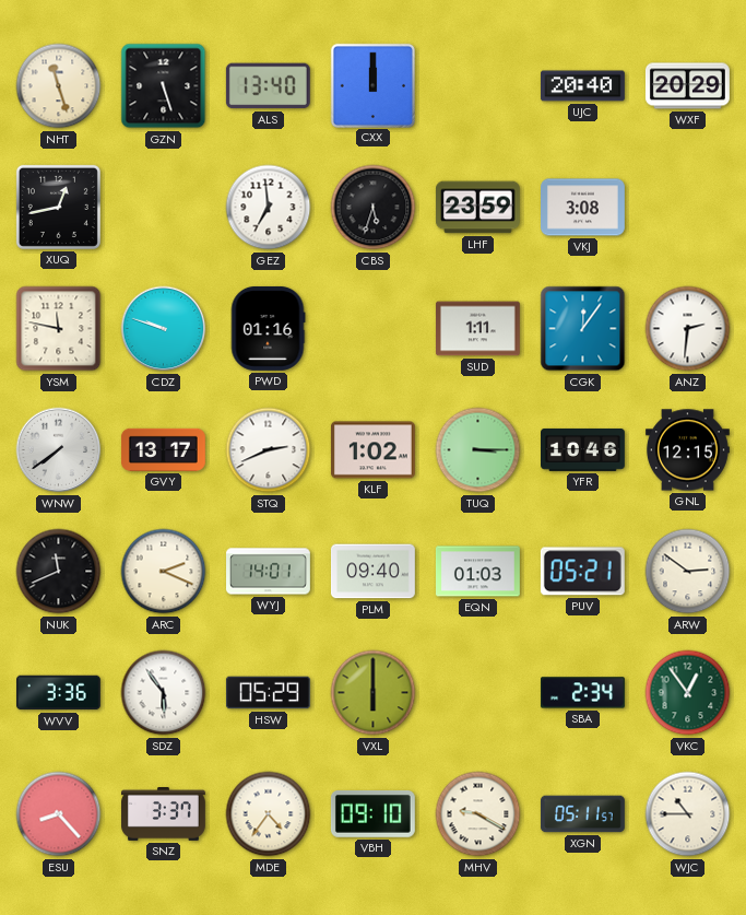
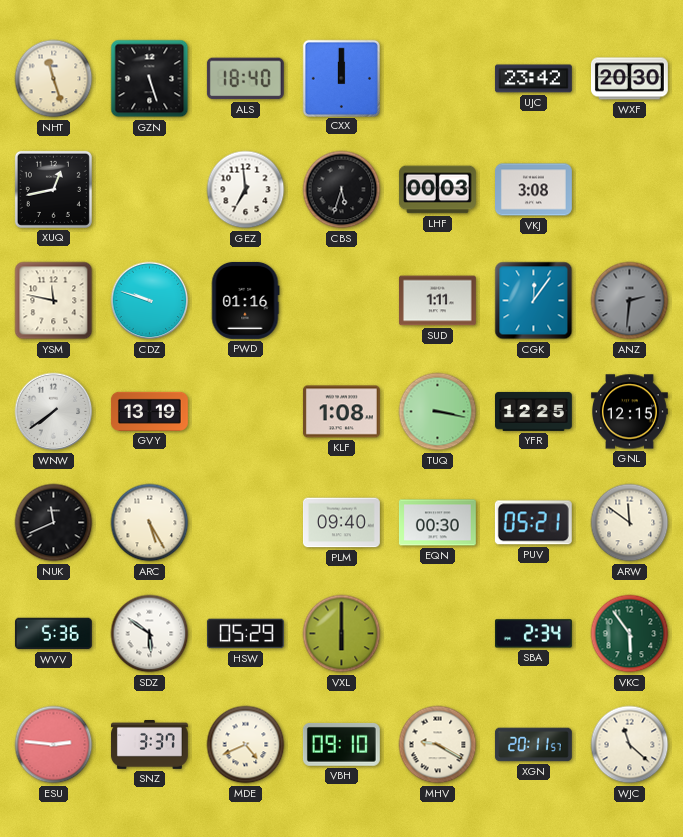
ALS: 13:40 -> 18:40 (245, 79)
UJC: 20:40 -> 23:42 (533, 79)
WXF: 20:29 -> 20:30 (629, 79)
LHF: 23:59 -> 00:03 (437, 190)
ANZ dial: white -> grey (630, 301)
GVY: 13:17 -> 13:19 (149, 411)
STQ: 2:41 -> none (269, 450)
KLF: 1:02 -> 1:08 (341, 412)
TUQ: 3:15 -> 3:17 (438, 412)
YFR: 10:46 -> 12:25 (534, 411)
ARC: 2:19 -> 5:25 (150, 523)
WYJ: 14:01 -> none (269, 572)
EQN: 01:03 -> 00:30 (437, 523)
ARW: 2:51 -> 11:51 (630, 523)
WVV: 3:36 -> 5:36 (53, 634)
SDZ: 5:54 -> 5:51 (150, 634)
VKC: 12:54 -> 5:54 (630, 634)
ESU: 8:23 -> 2:46 (54, 745)
MDE: 4:36 -> 4:41 (246, 745)
XGN: 05:11 -> 20:11 (533, 745)
WJC: 10:45 -> 11:22 (630, 745)
